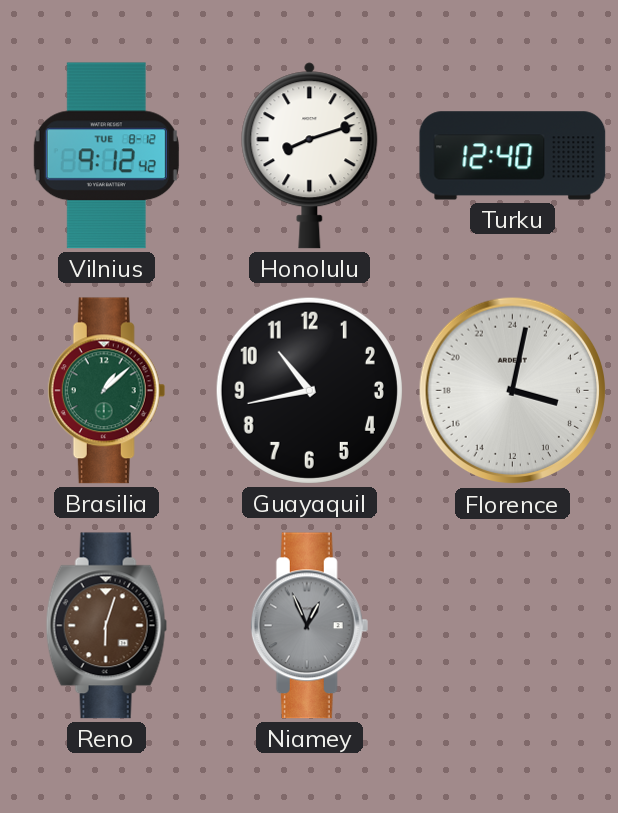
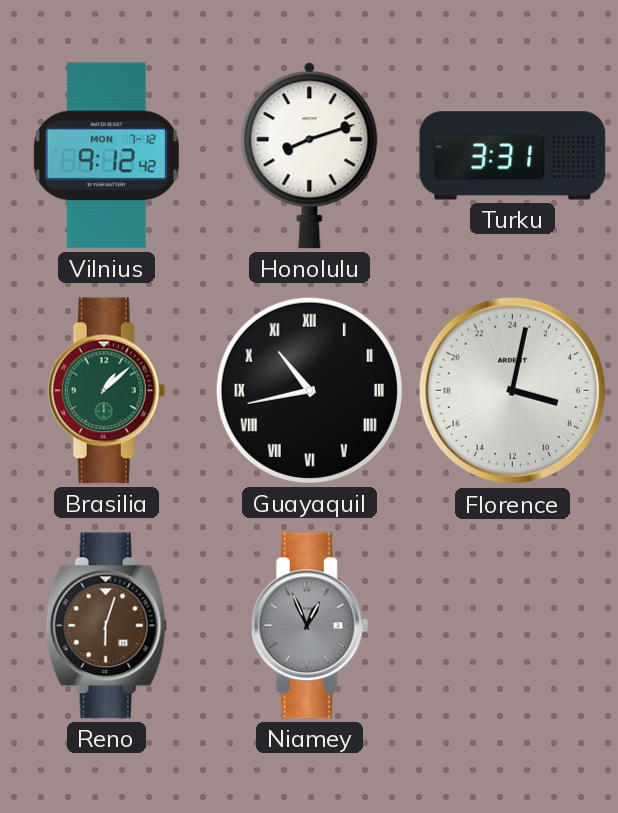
Vilnius date: TUE 8-12 -> MON 7-12 (106, 156)
Turku: 12:40 -> 3:31 (513, 156)
Guayaquil numerals: Arabic -> Roman (309, 390)
